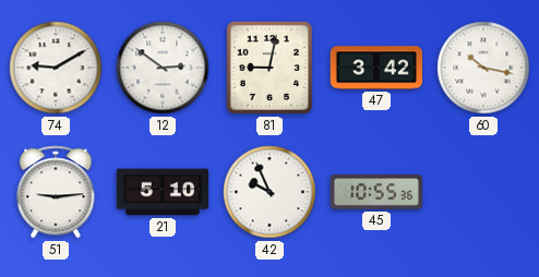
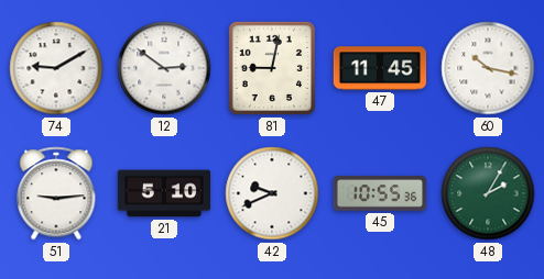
47: 3:42 -> 11:45 (379, 68)
42: 9:56 -> 9:41 (272, 193)
48: none -> 2:05 (488, 193)
